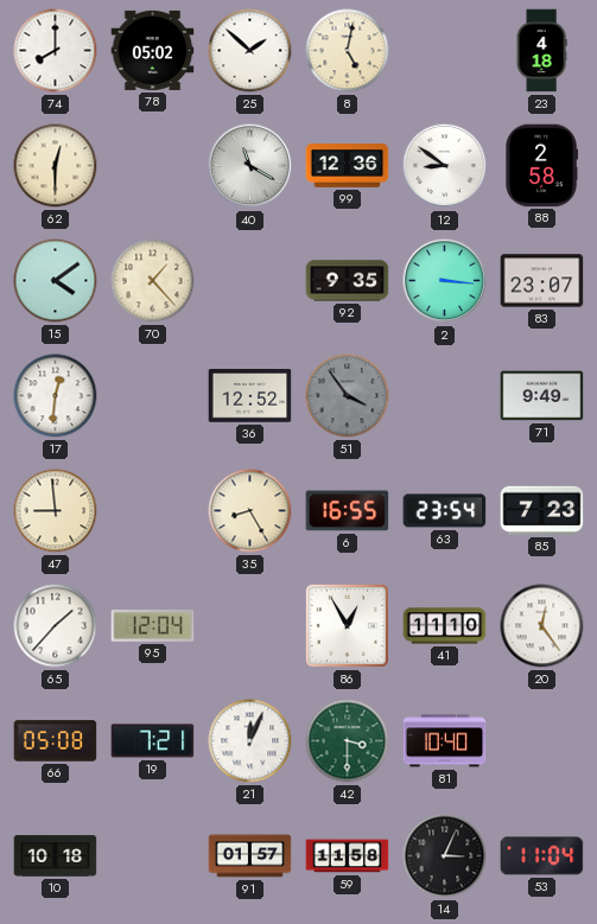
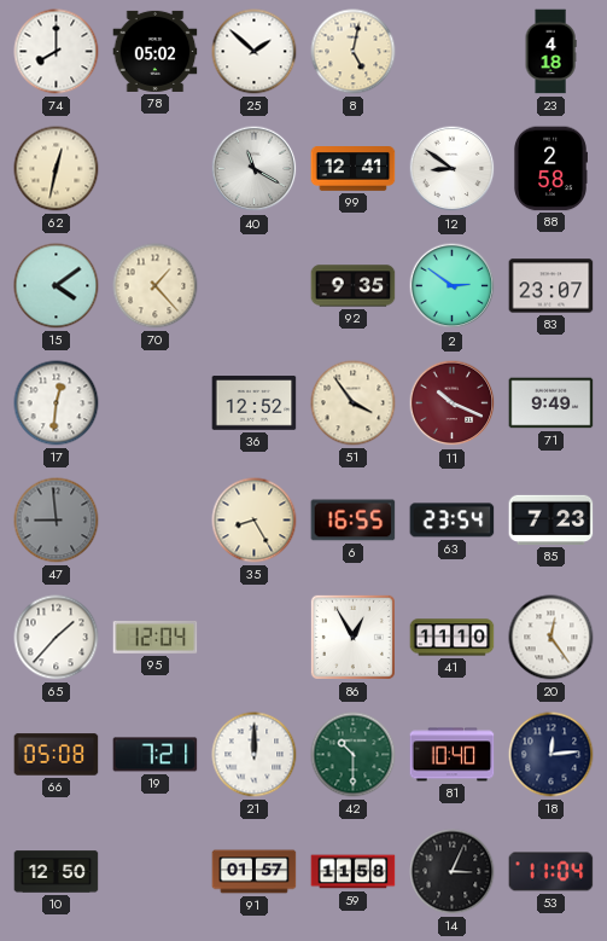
62: 12:30 -> 12:32 (57, 169)
99: 12:36 -> 12:41 (354, 169)
2: 3:16 -> 2:51 (453, 286)
51 dial: grey -> cream (354, 403)
11: none -> 10:19 (453, 403)
47 dial: cream -> grey (57, 521)
21: 12:04 -> 12:00 (255, 755)
42: 3:30 -> 10:30 (354, 755)
18: none -> 12:14 (551, 755)
10: 10:18 -> 12:50 (57, 872)
